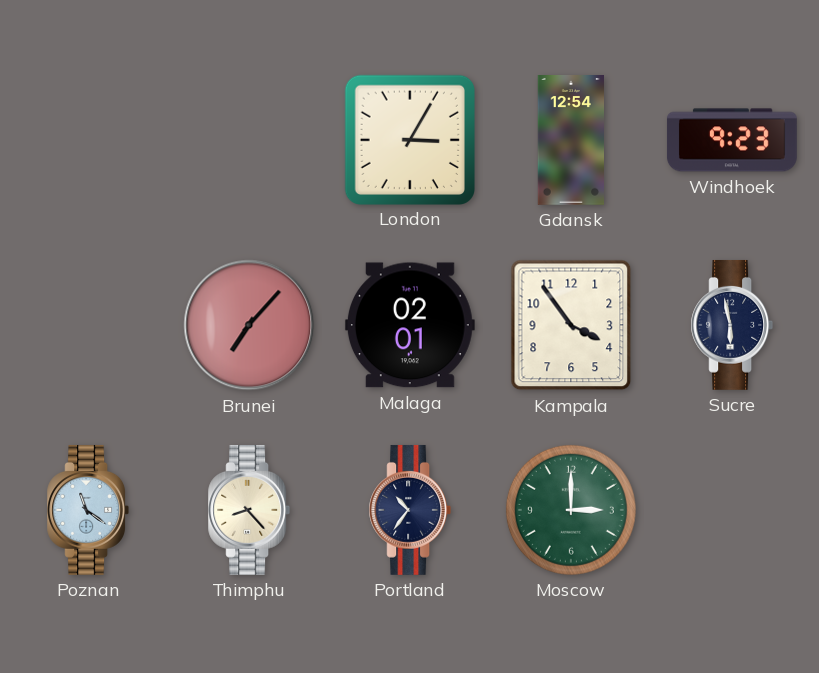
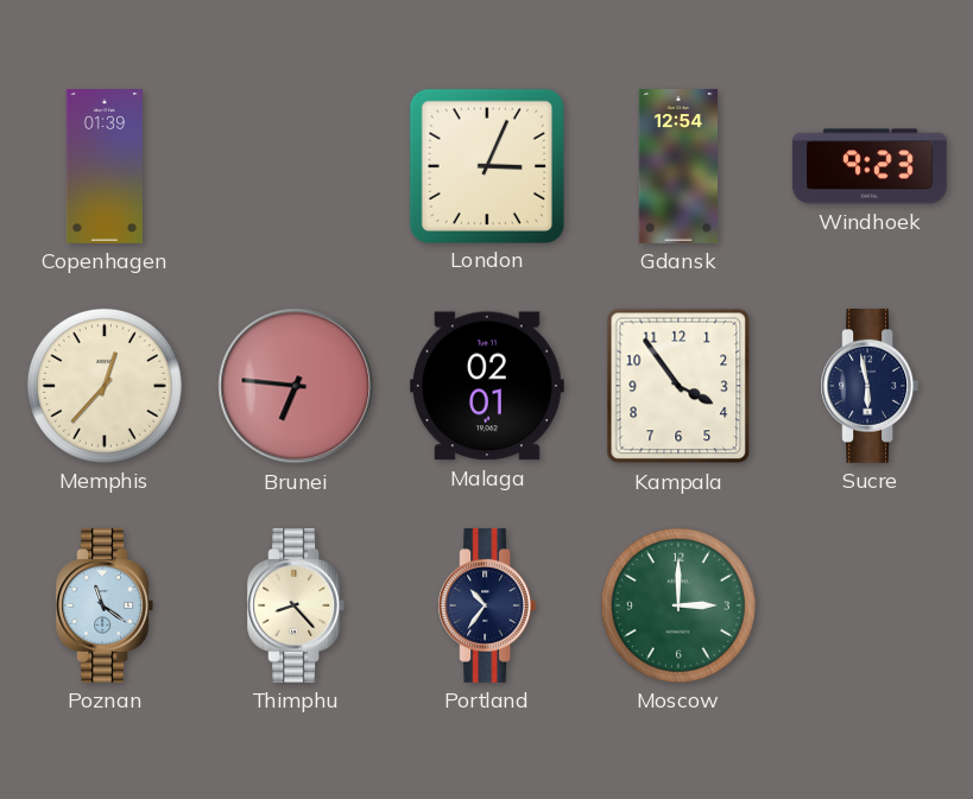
Copenhagen: none -> 01:39 (105, 167)
London: 3:05 -> 3:04 (486, 165)
Memphis: none -> 12:37 (105, 386)
Brunei: 7:07 -> 6:46 (296, 386)
